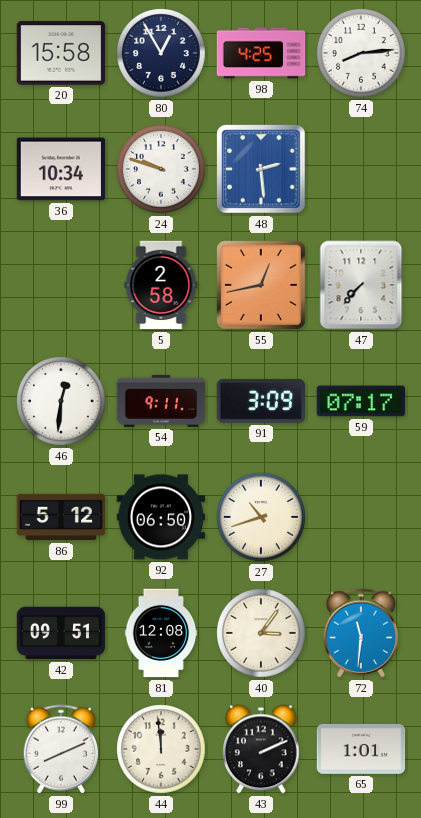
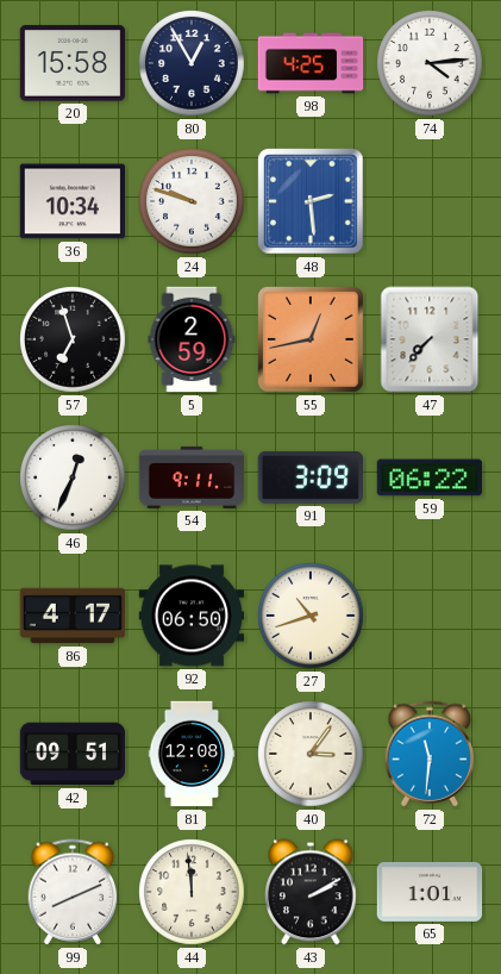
74: 8:14 -> 4:14 (430, 63)
57: none -> 6:57 (73, 339)
5: 2:58 -> 2:59 (192, 339)
46: 12:31 -> 12:34 (73, 477)
59: 07:17 -> 06:22 (430, 477)
86: 5:12 -> 4:17 (73, 616)
43: 2:11 -> 2:10 (311, 892)
